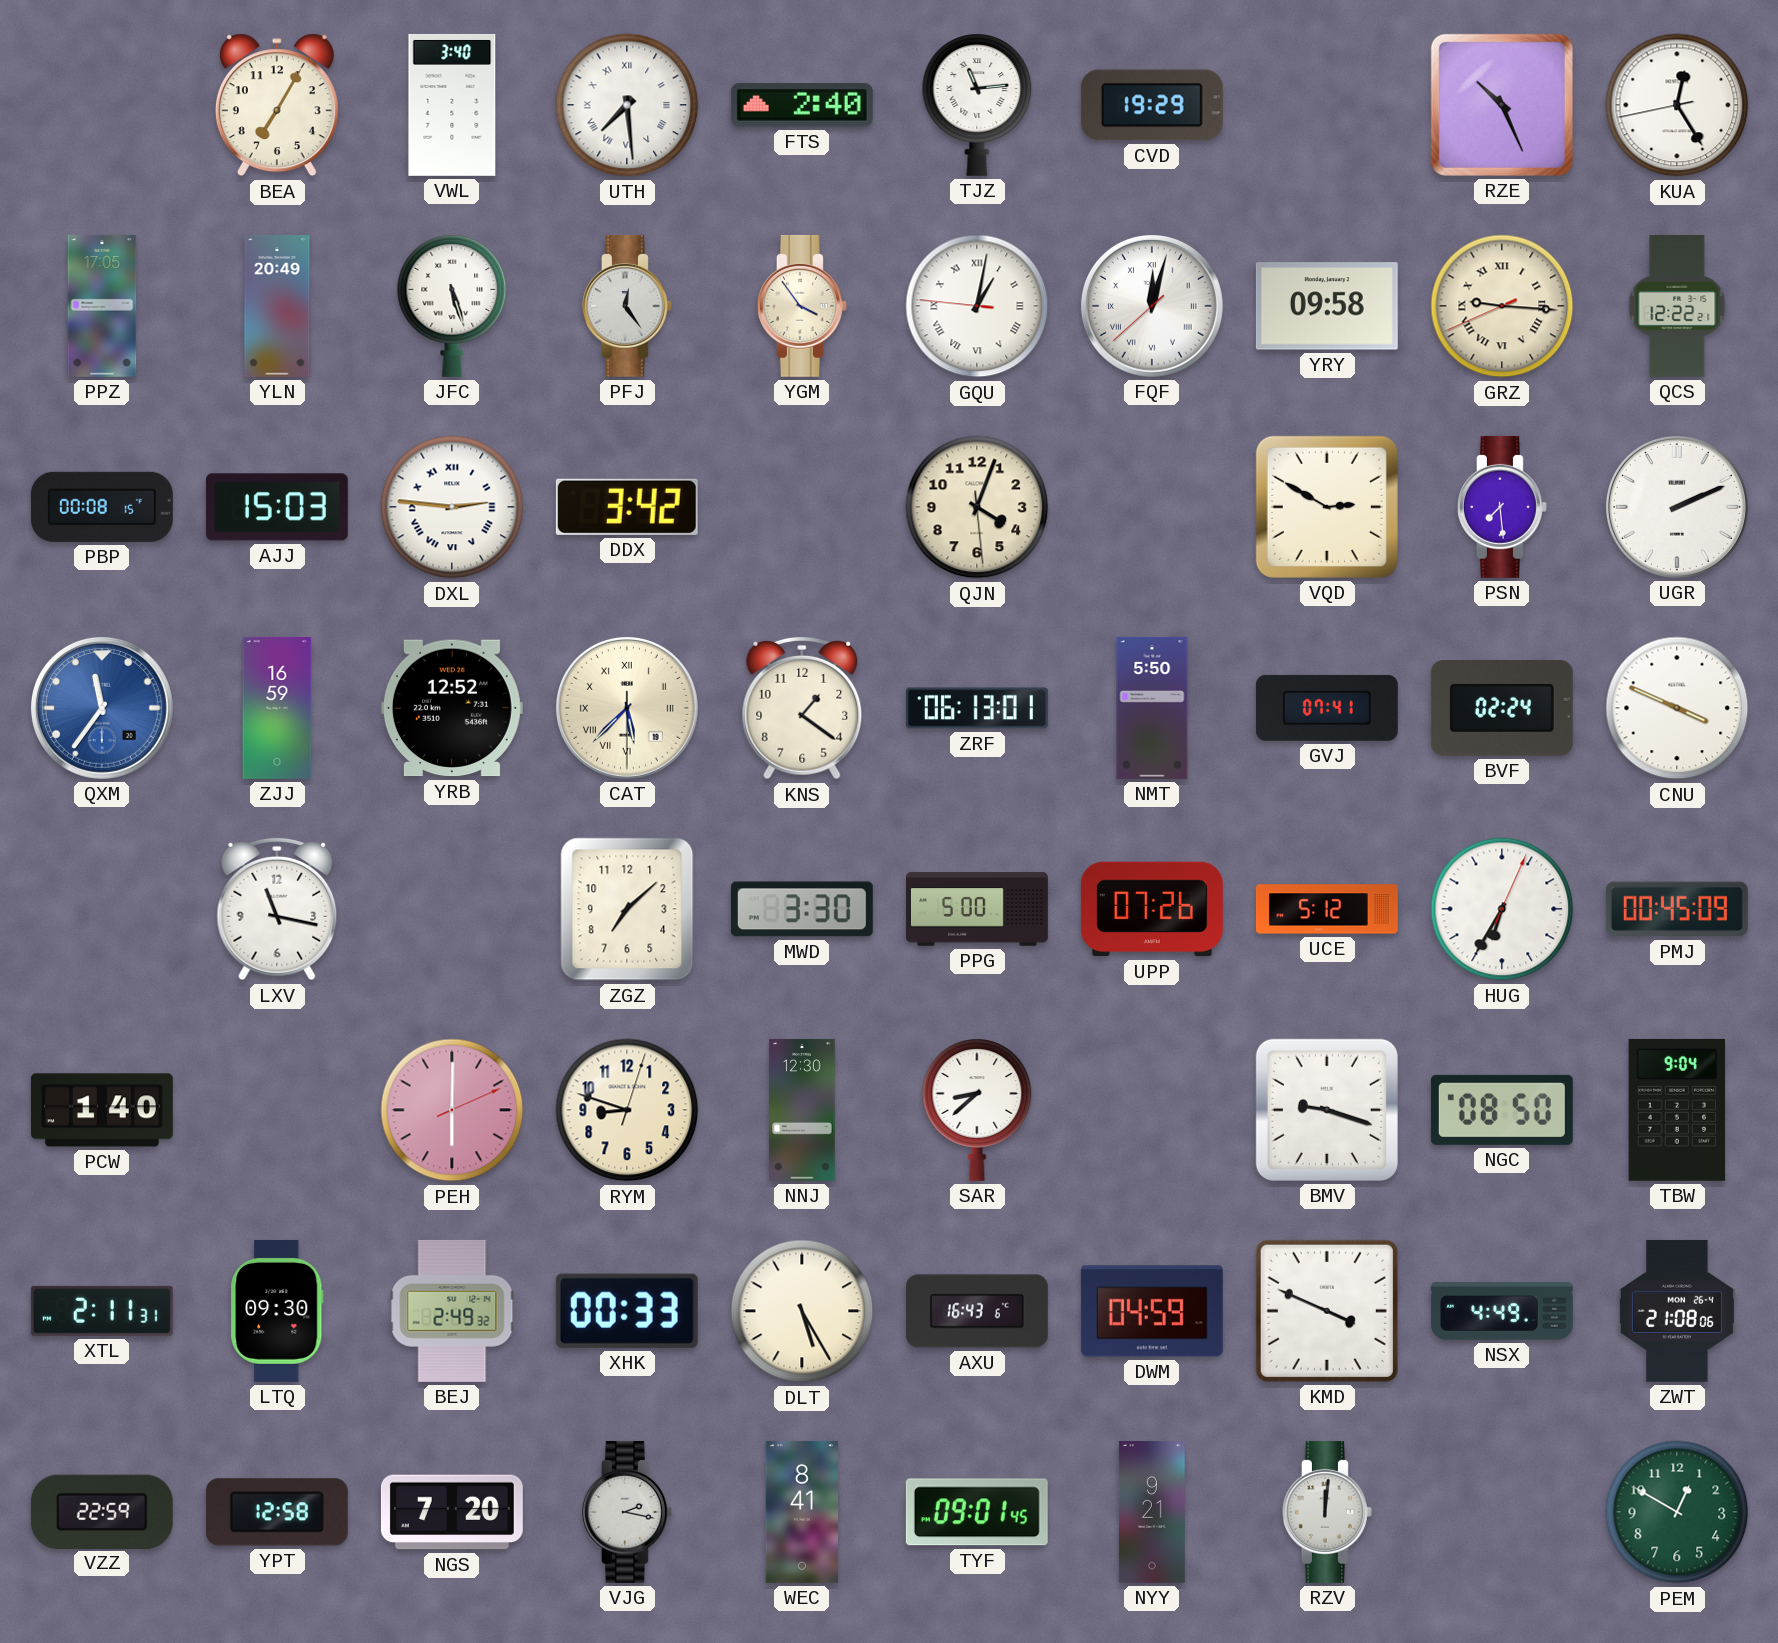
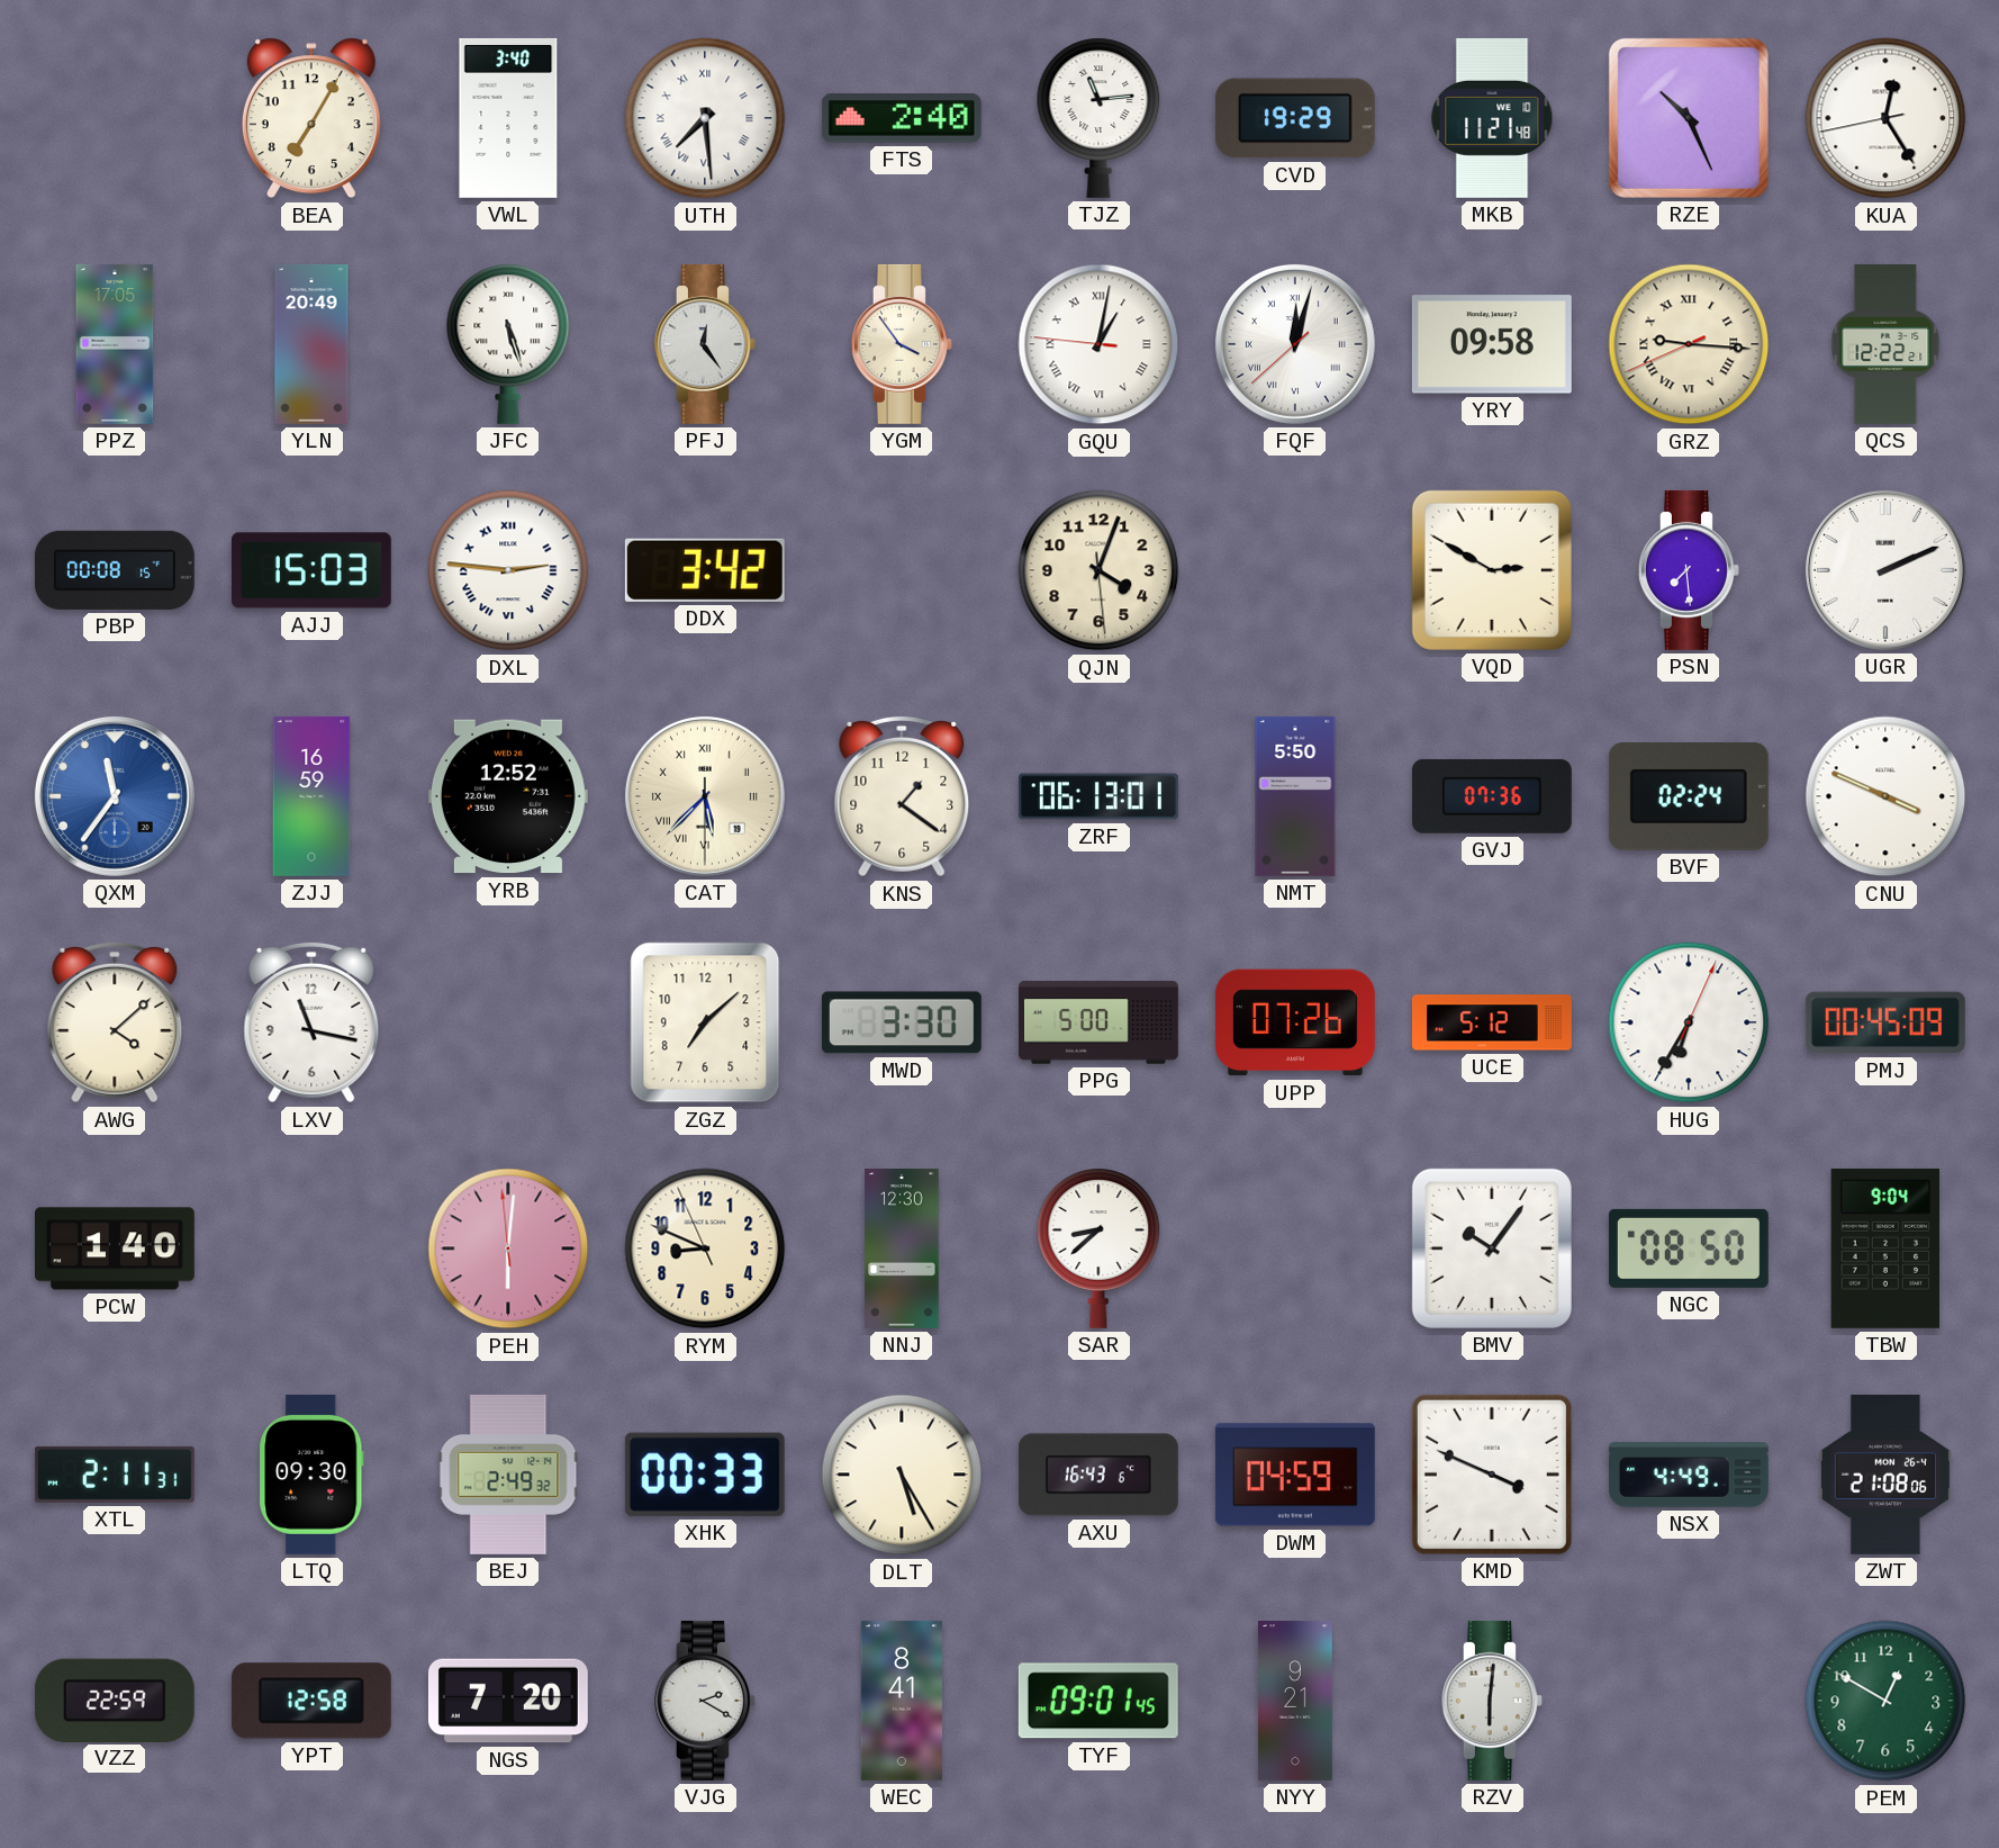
MKB: none -> 11:21 (1492, 118)
GVJ: 07:41 -> 07:36 (1492, 796)
AWG: none -> 4:08 (115, 1022)
PEH: 6:00:11 -> 6:00:59 (508, 1248)
RYM: 8:48:03 -> 8:48:56 (705, 1248)
BMV: 9:18 -> 10:06 (1492, 1248)
VJG: 2:17 -> 2:20 (705, 1701)
RZV: 12:01 -> 6:01 (1492, 1701)
